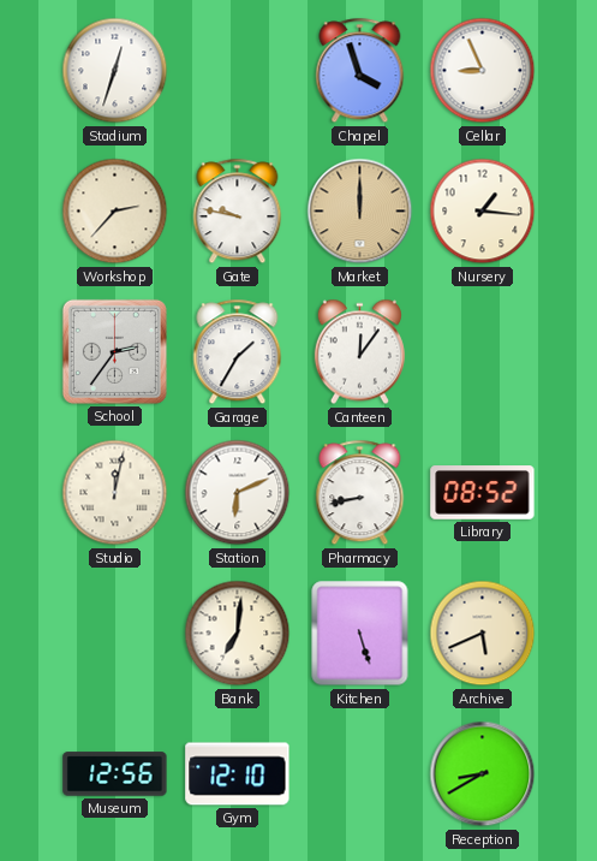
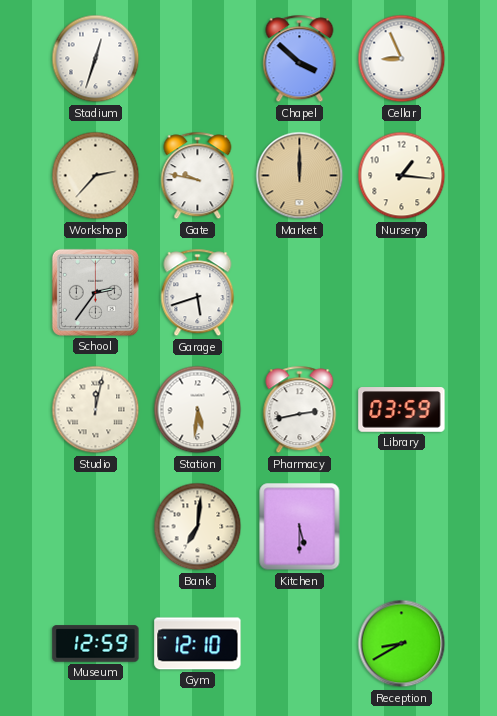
Chapel: 3:57 -> 3:52 (300, 59)
Garage: 1:35 -> 5:42 (198, 293)
Canteen: 12:06 -> none (359, 352)
Station: 6:11 -> 5:31 (198, 410)
Pharmacy: 8:43 -> 2:43 (300, 410)
Library: 08:52 -> 03:59 (402, 410)
Kitchen: 5:27 -> 5:30 (300, 527)
Archive: 5:41 -> none (483, 634)
Museum: 12:56 -> 12:59 (96, 644)
